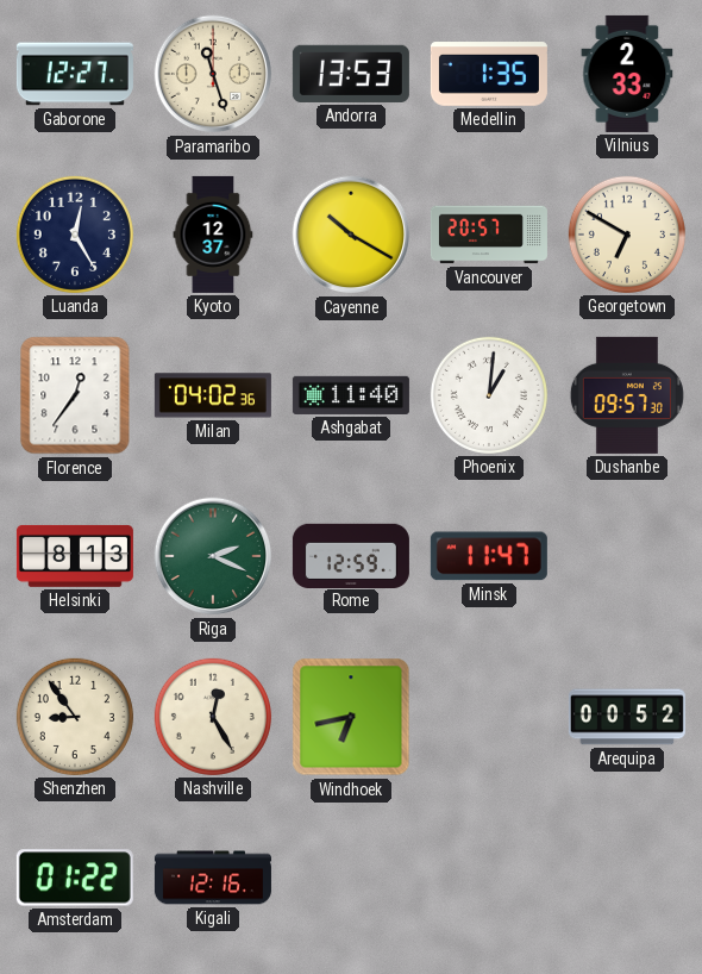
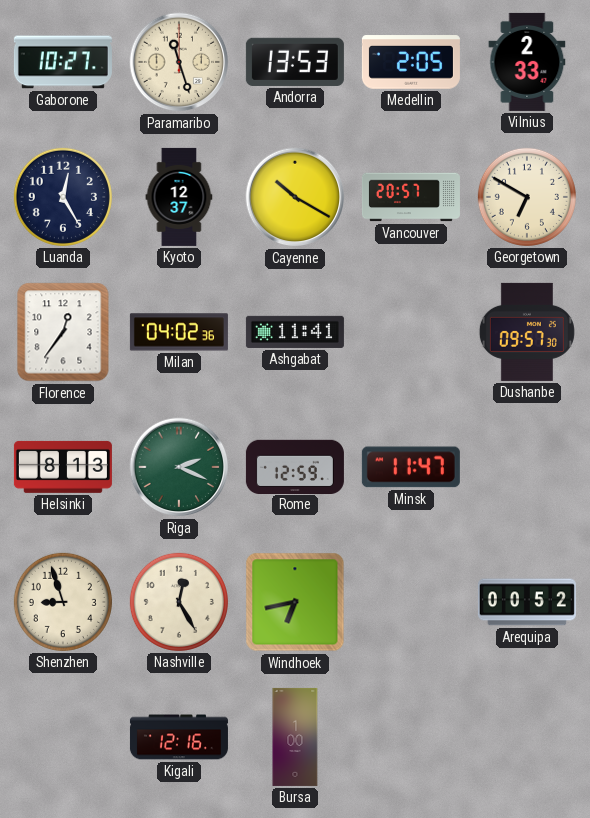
Gaborone: 12:27 -> 10:27 (63, 62)
Medellin: 1:35 -> 2:05 (411, 62)
Ashgabat: 11:40 -> 11:41 (295, 332)
Phoenix: 1:01 -> none (489, 395)
Shenzhen: 8:54 -> 8:57 (63, 602)
Amsterdam: 01:22 -> none (75, 878)
Bursa: none -> 1:00 (295, 737)
